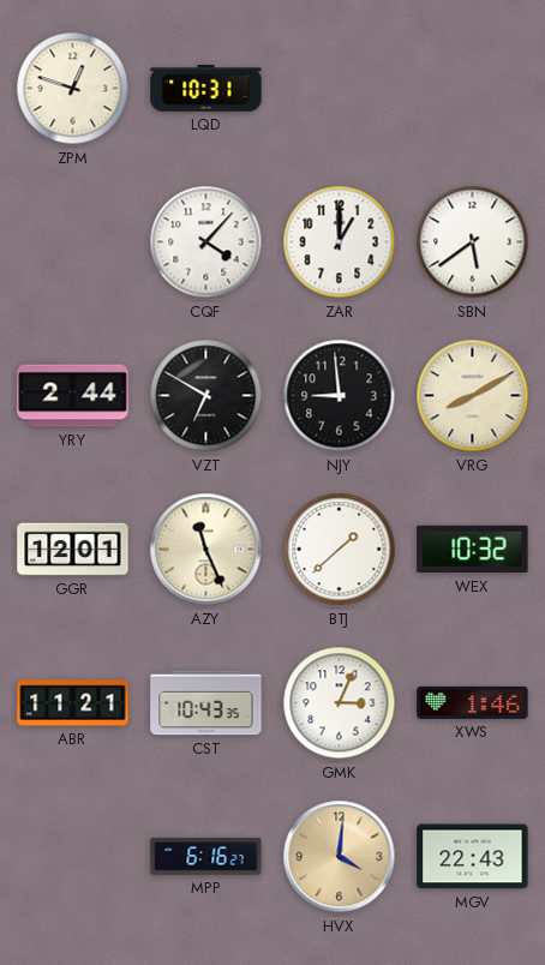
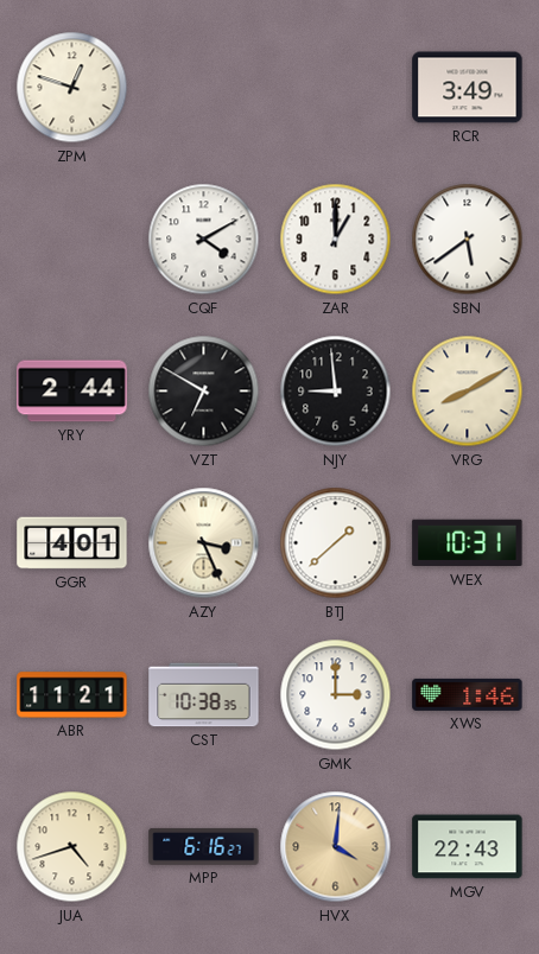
LQD: 10:31 -> none (206, 89)
RCR: none -> 3:49 (468, 88)
CQF: 4:07 -> 4:10 (204, 240)
GGR: 12:01 -> 4:01 (72, 543)
AZY: 11:26 -> 3:26 (204, 543)
WEX: 10:32 -> 10:31 (468, 543)
CST: 10:43 -> 10:38 (204, 695)
GMK: 3:04 -> 3:00 (336, 695)
JUA: none -> 4:42 (72, 847)
